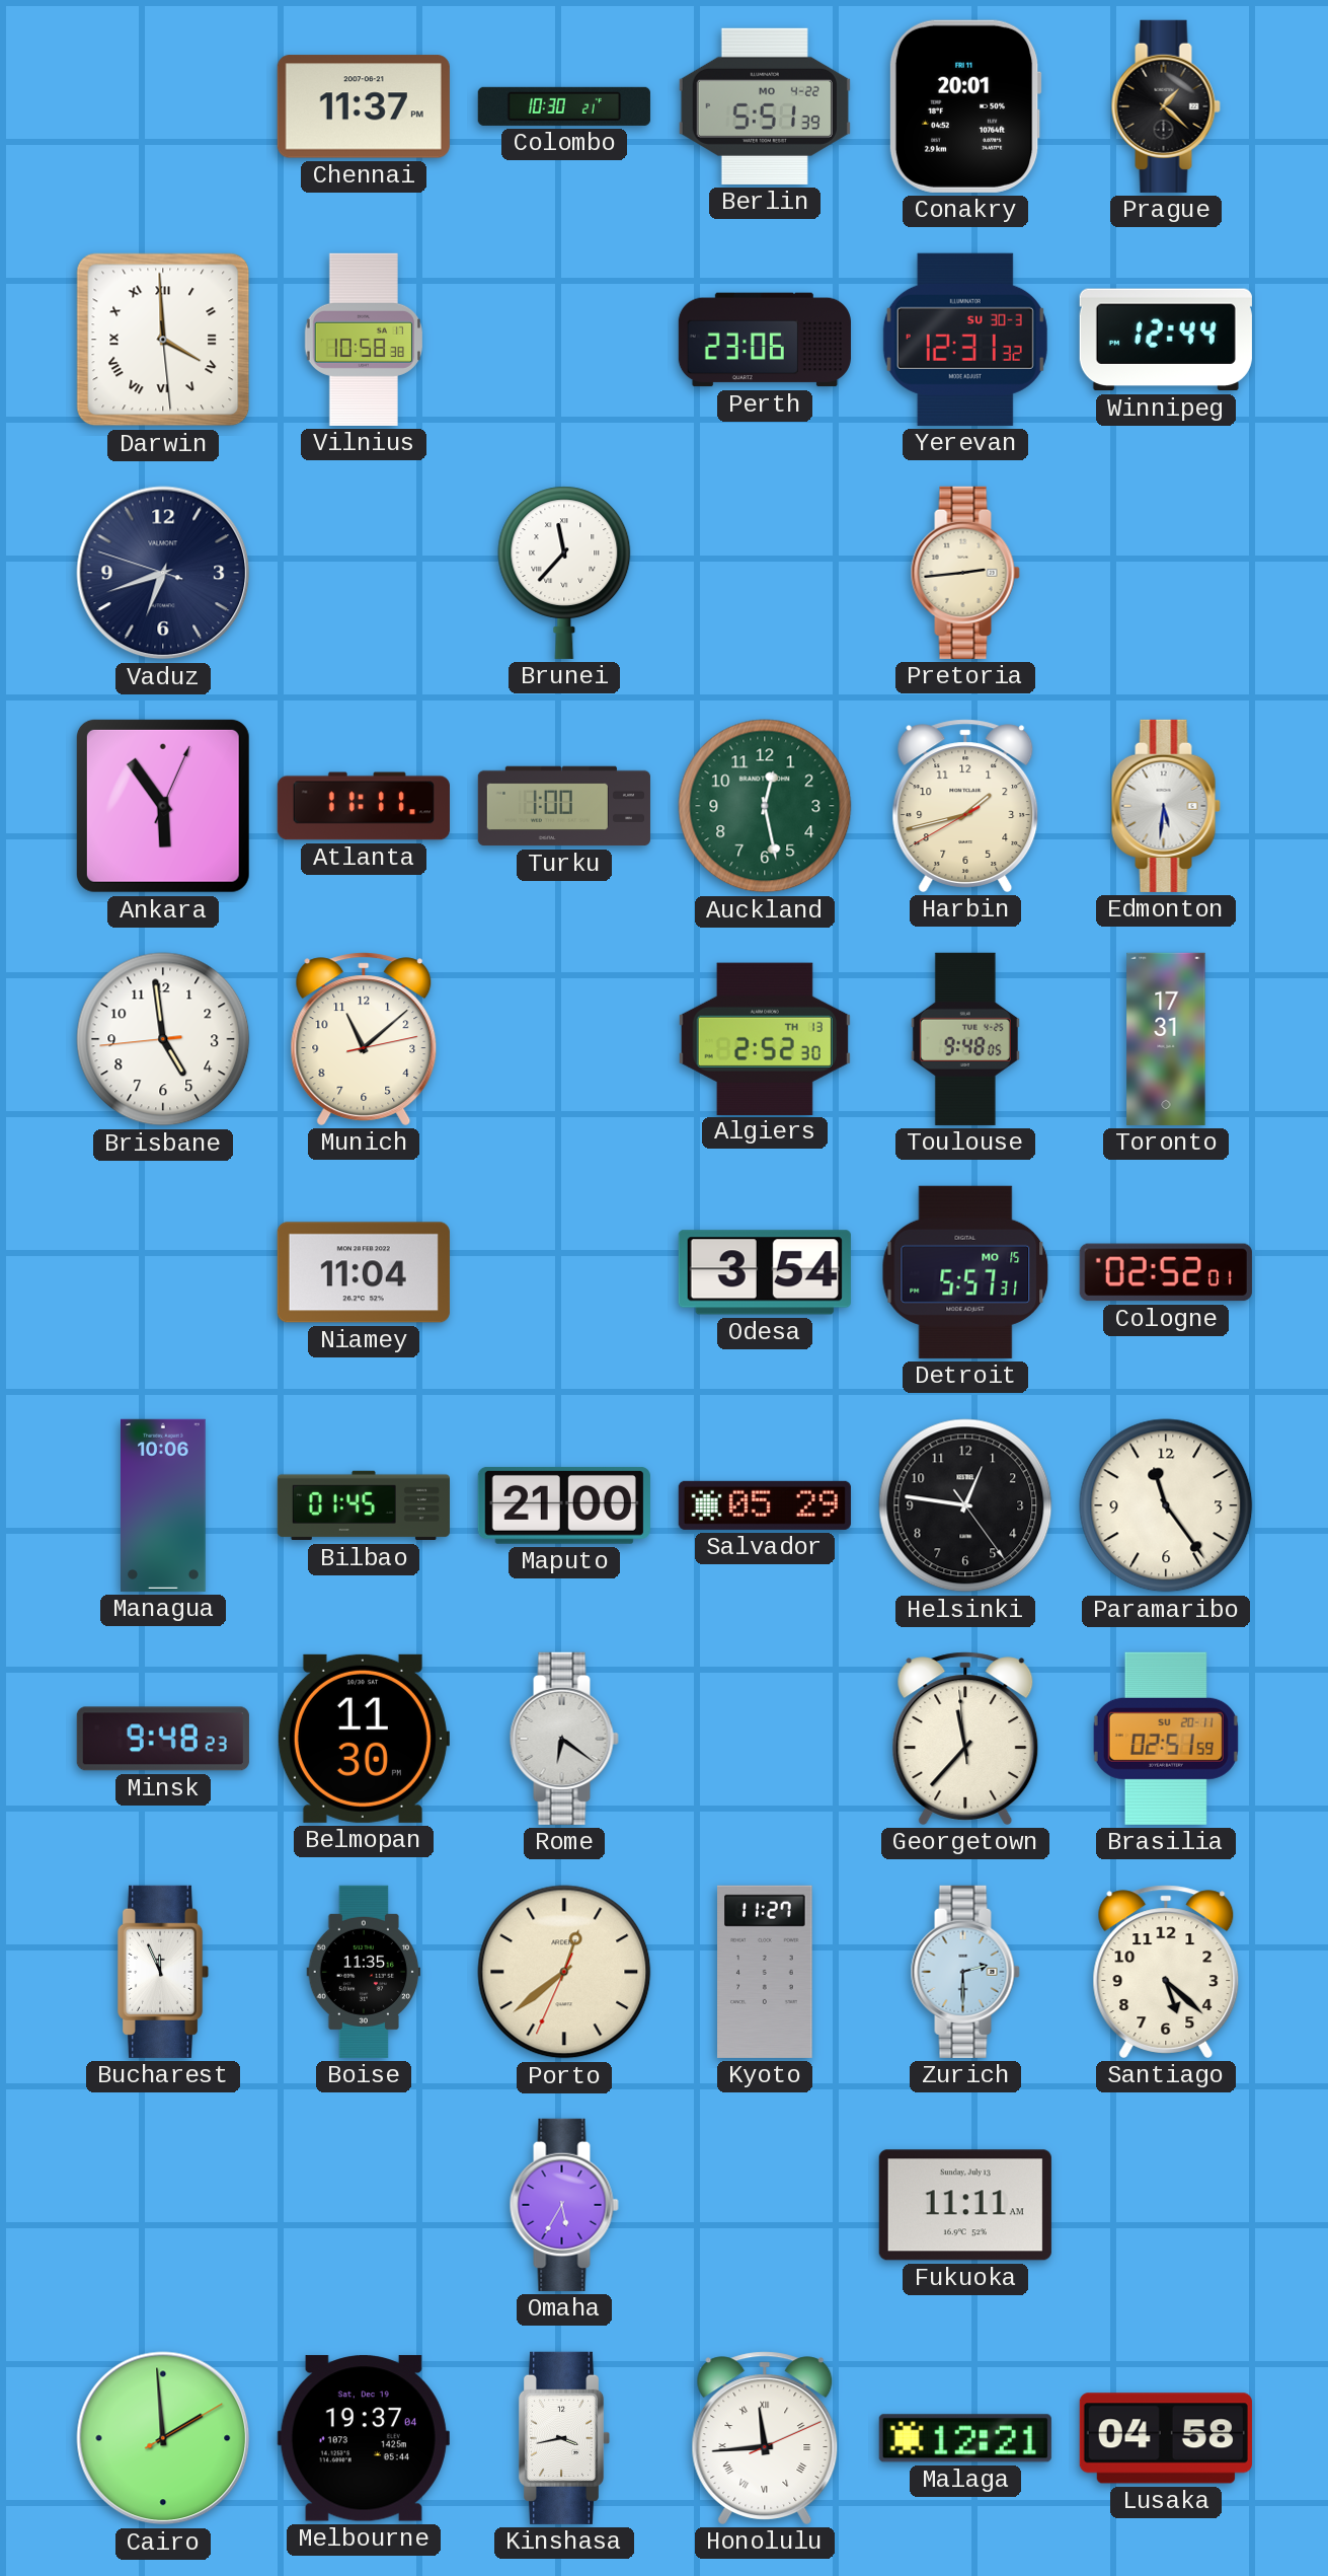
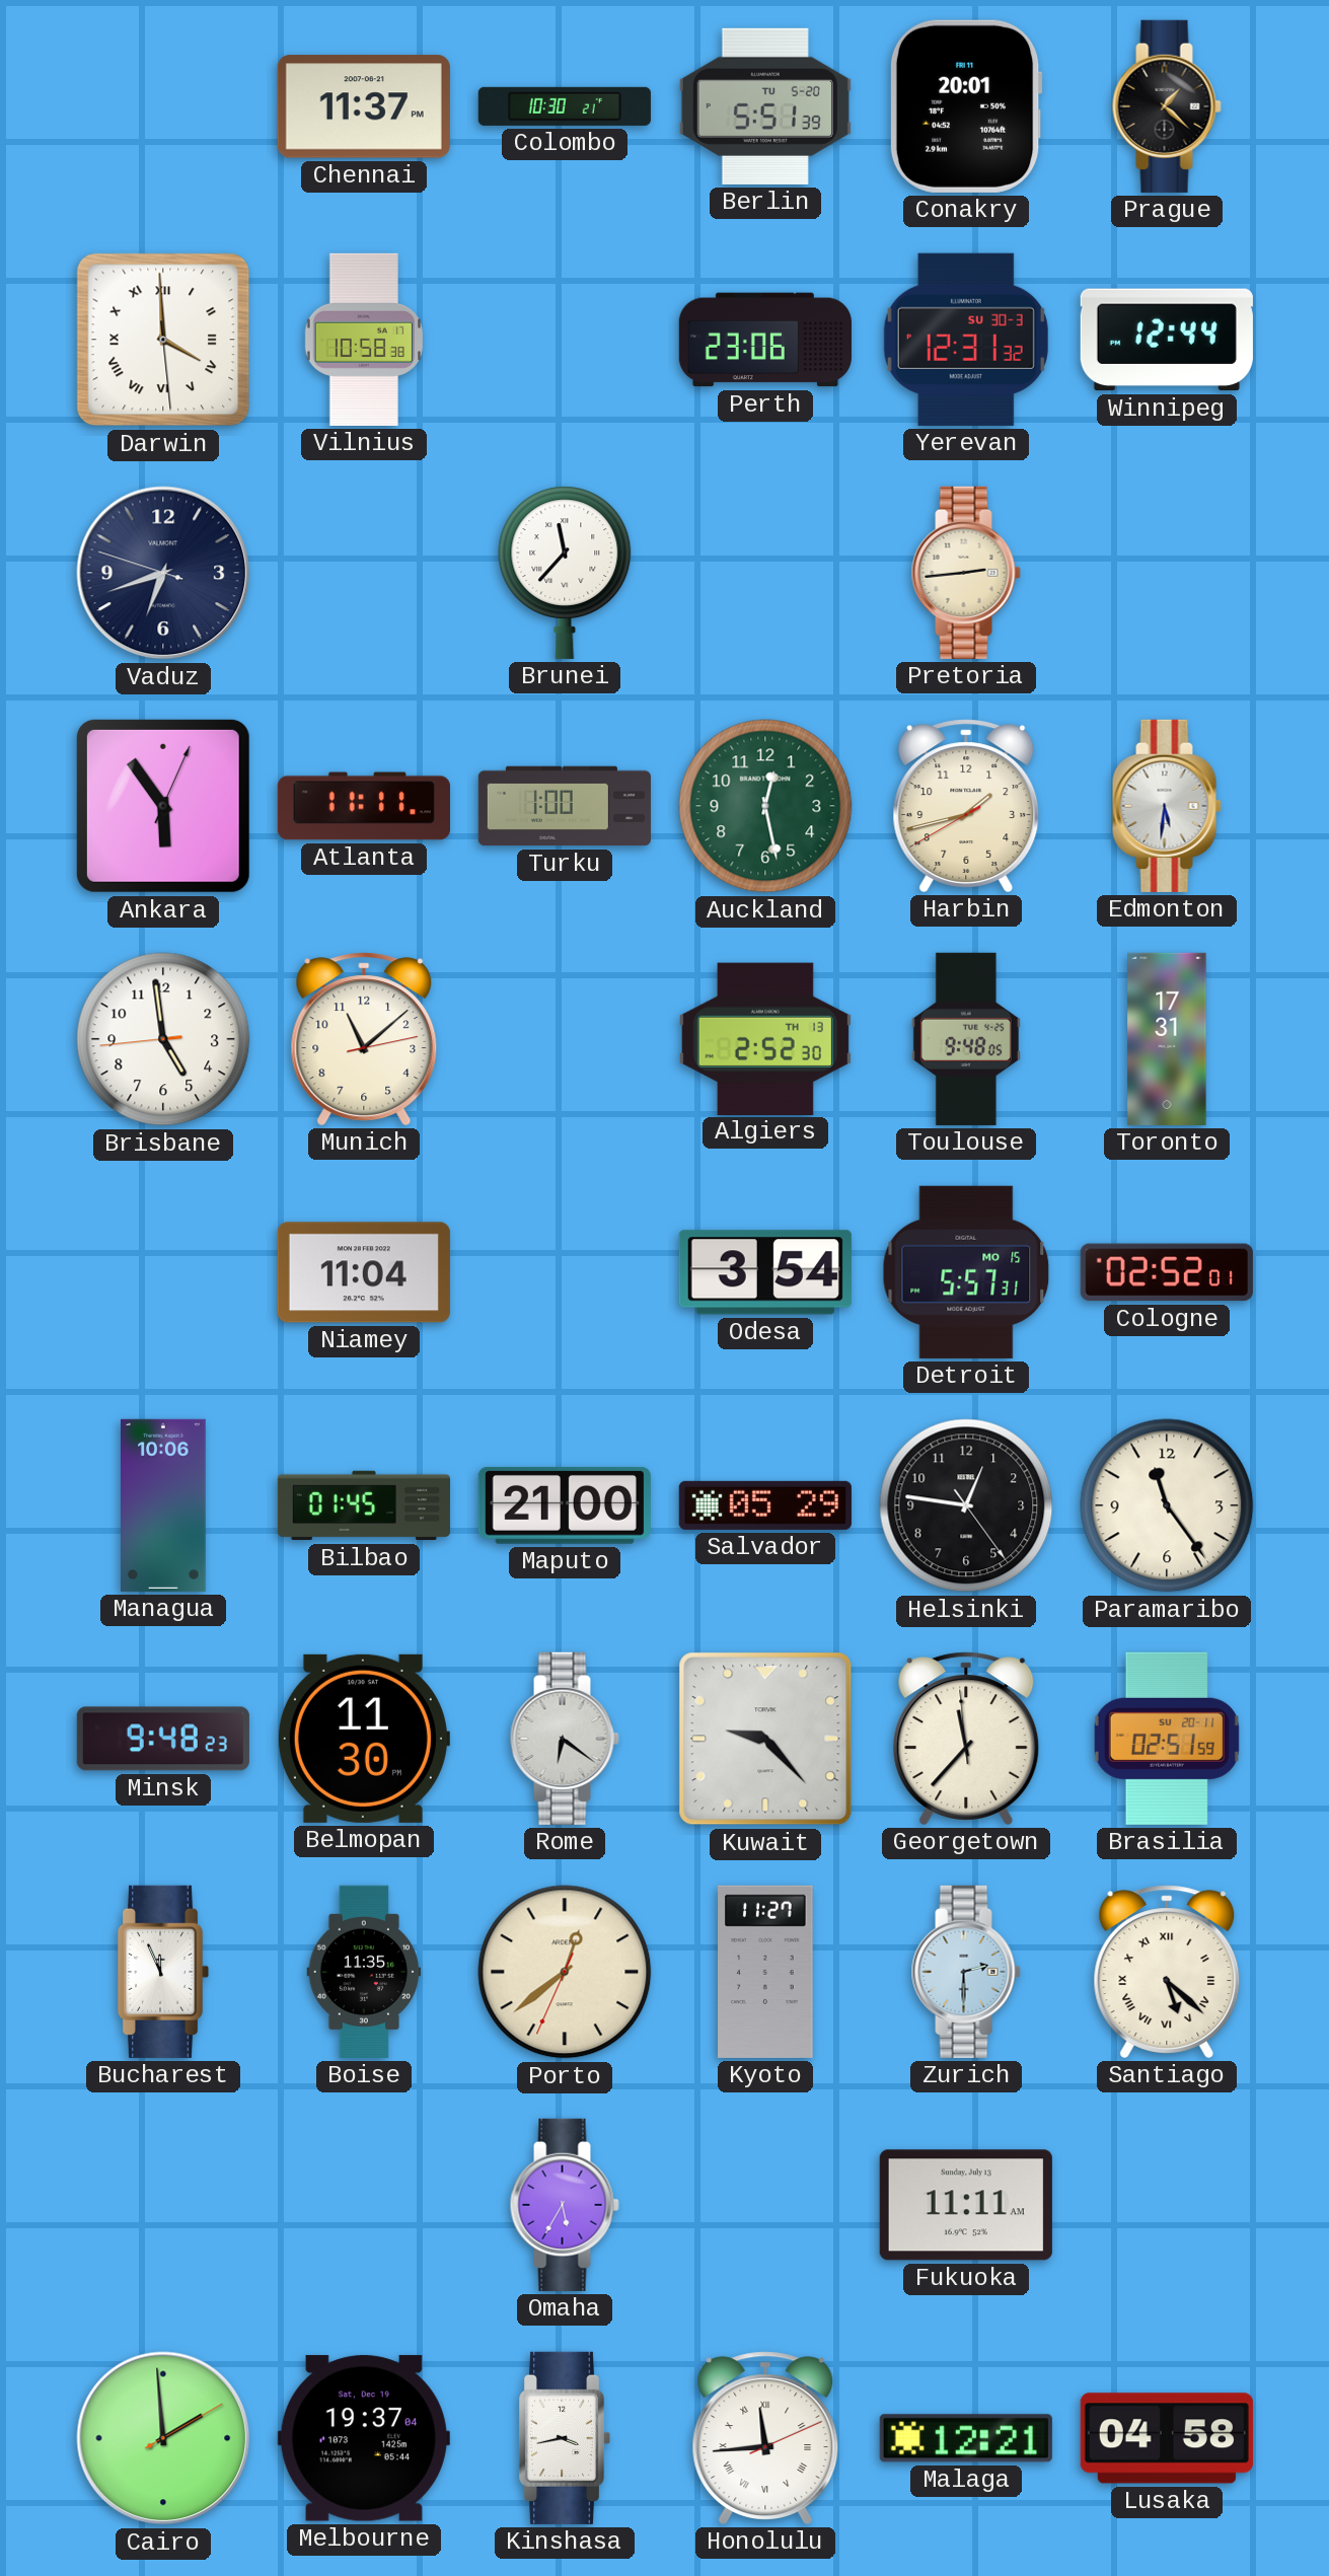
Berlin date: MO 4-22 -> TU 5-20 (765, 106)
Kuwait: none -> 9:23 (765, 1739)
Santiago numerals: Arabic -> Roman (1167, 1972)
